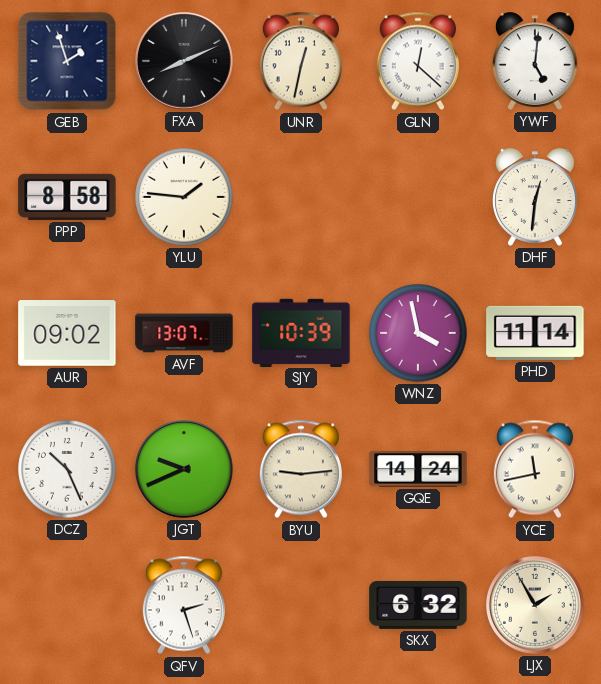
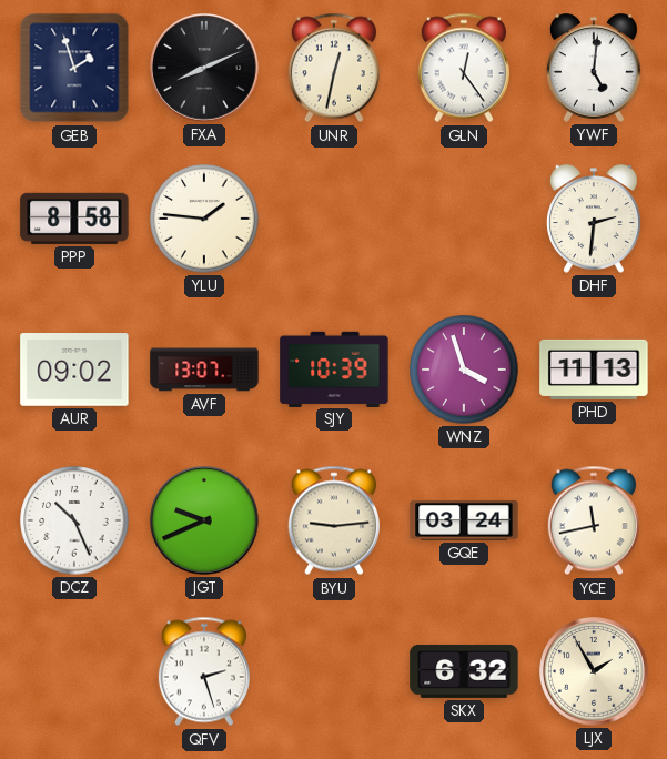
GLN: 12:22 -> 12:24 (464, 68)
DHF: 12:31 -> 2:31 (595, 219)
WNZ: 3:58 -> 3:57 (464, 370)
PHD: 11:14 -> 11:13 (594, 370)
GQE: 14:24 -> 03:24 (464, 520)
